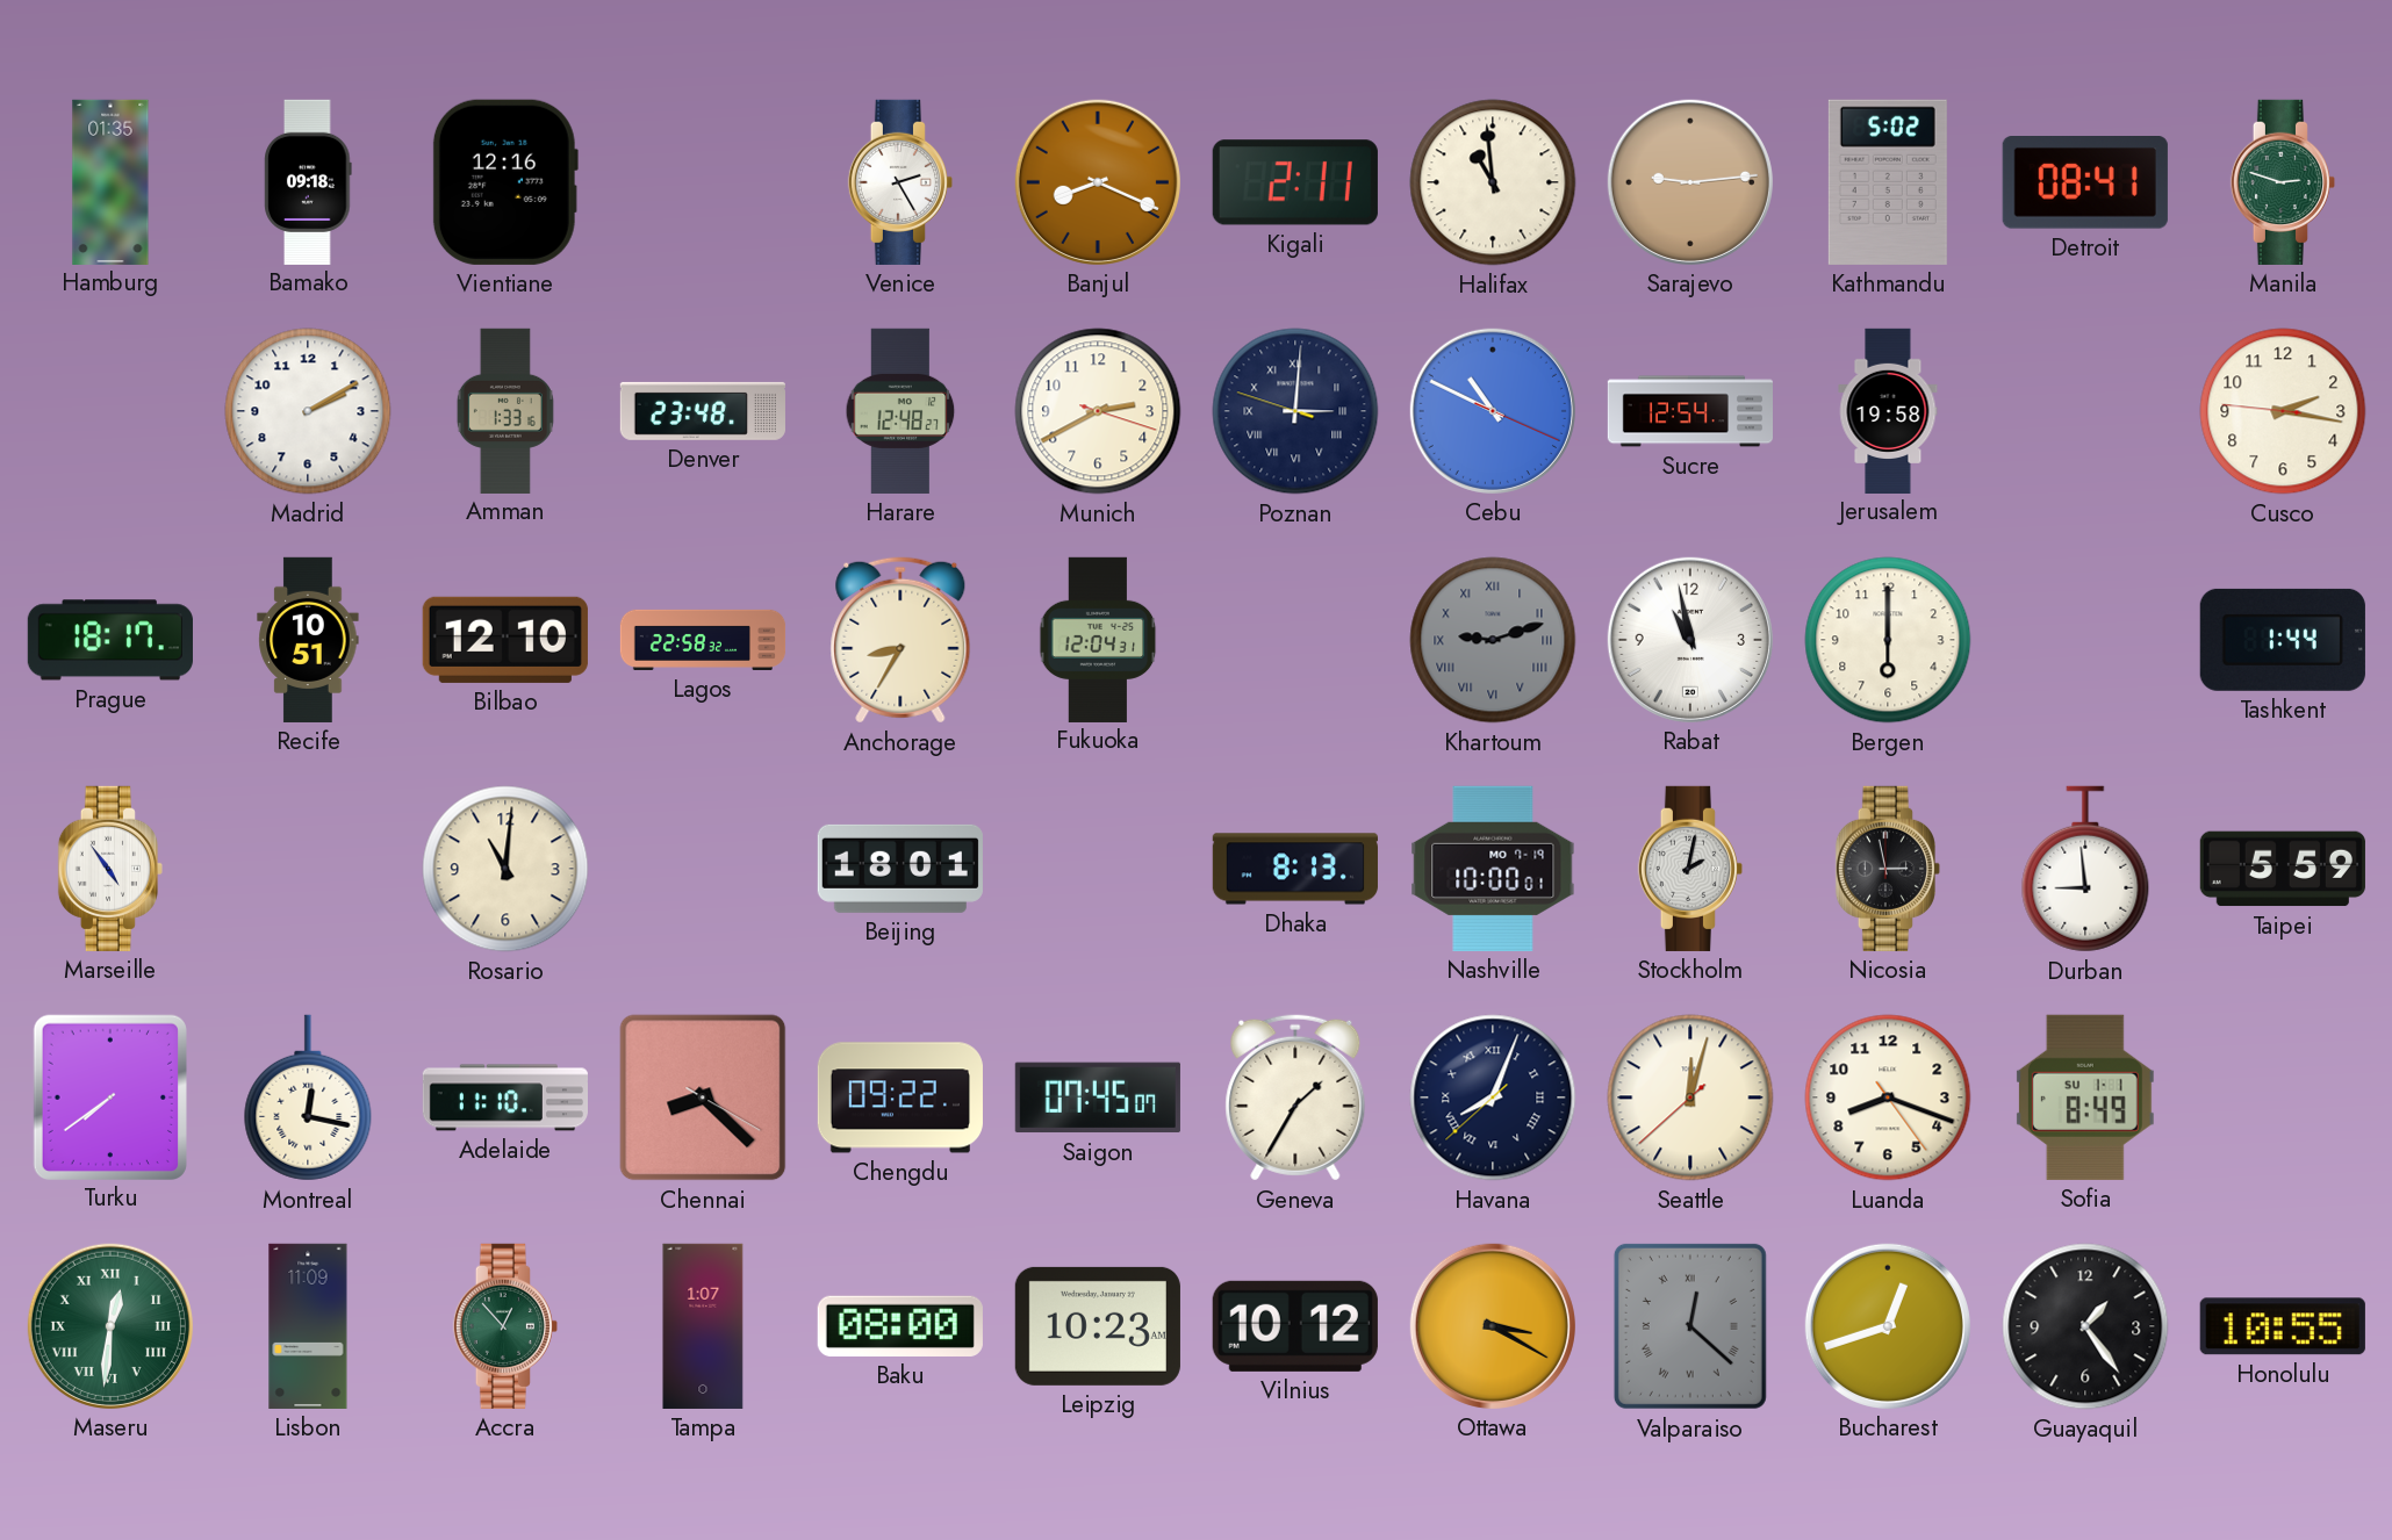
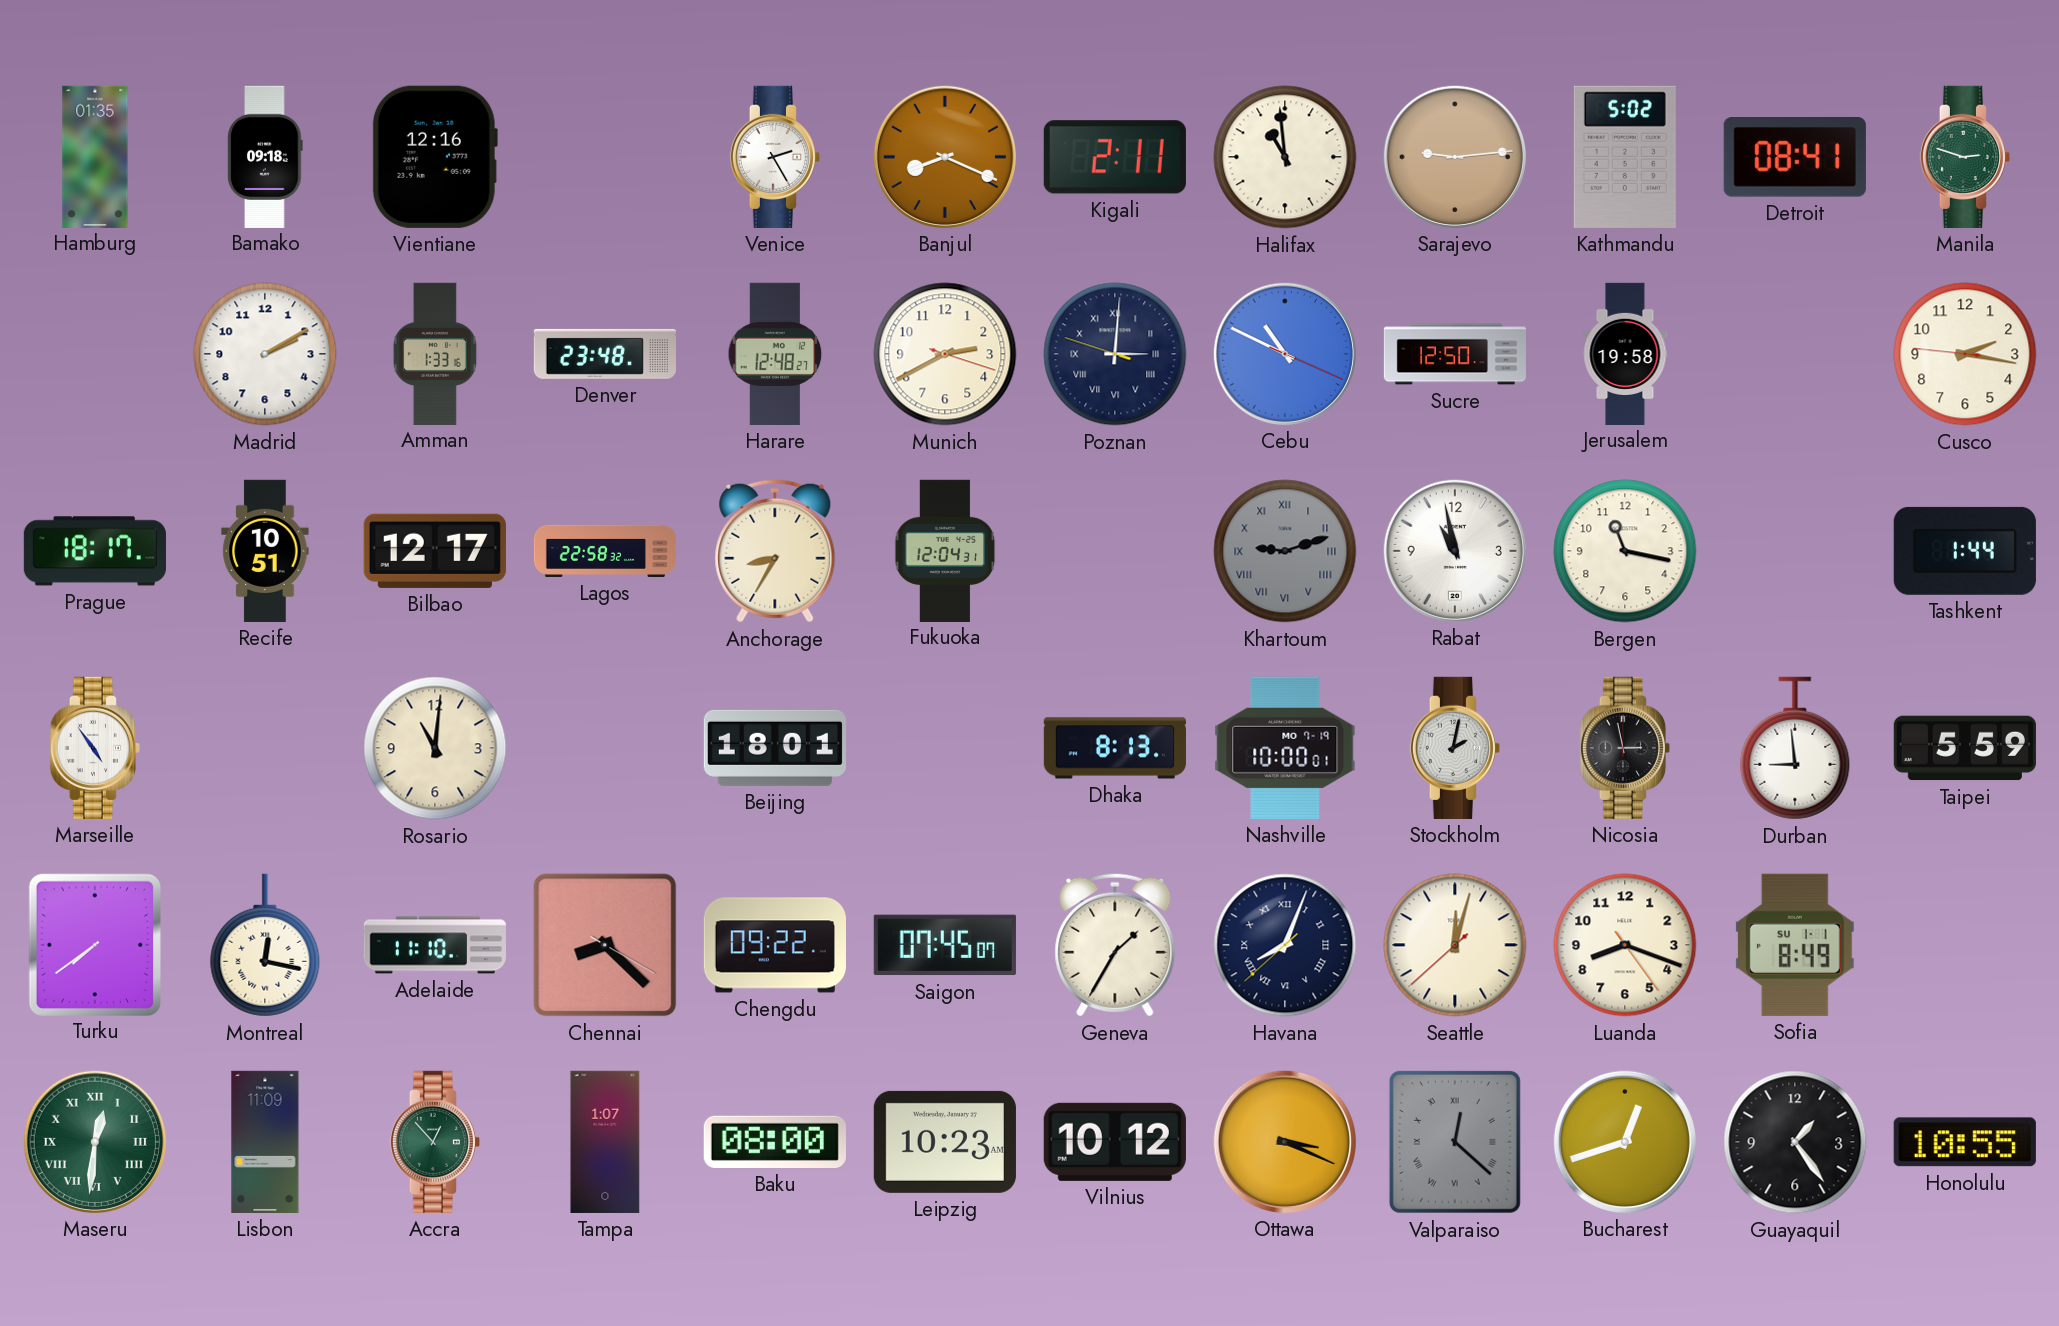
Sucre: 12:54 -> 12:50 (1454, 354)
Bilbao: 12:10 -> 12:17 (435, 551)
Bergen: 6:00 -> 11:17 (1625, 551)
Ottawa: 3:20 -> 3:19 (1285, 1142)
